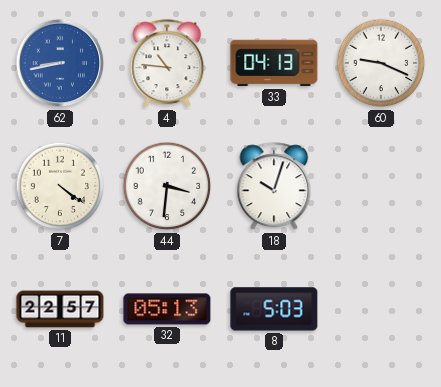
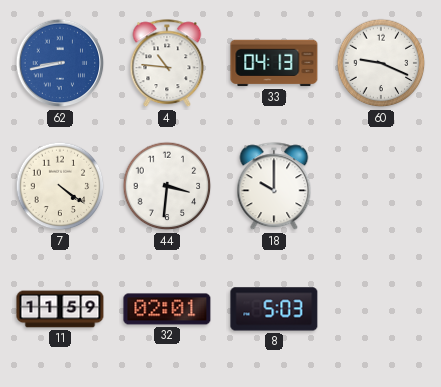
18: 10:03 -> 10:00 (274, 187)
11: 22:57 -> 11:59 (60, 309)
32: 05:13 -> 02:01 (167, 309)
